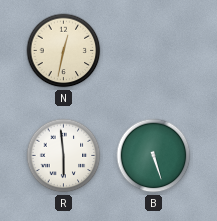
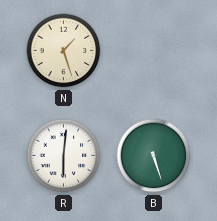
N: 12:32 -> 1:27 (64, 51)
R: 5:59 -> 6:01 (64, 156)
